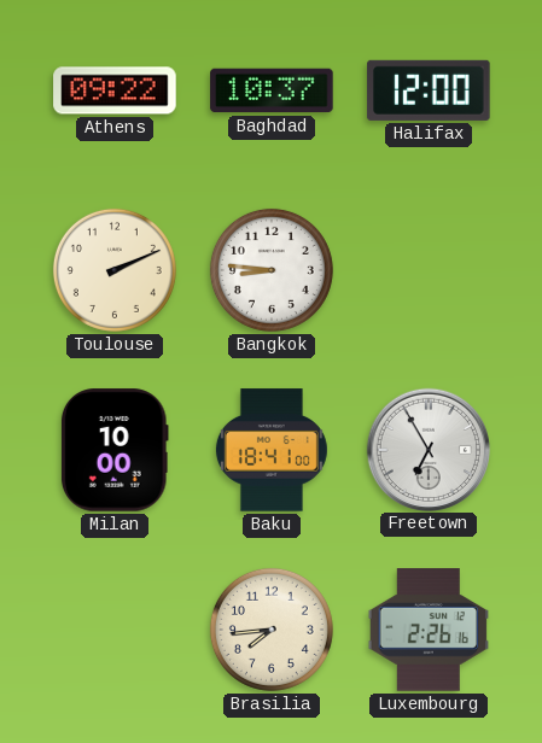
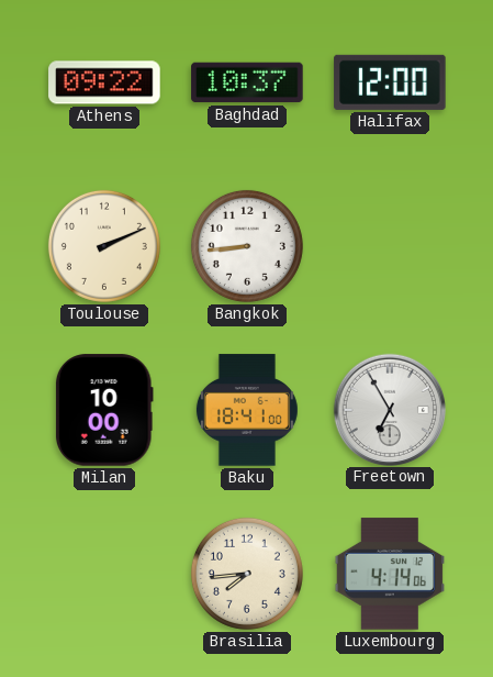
Bangkok: 8:46 -> 8:44 (247, 246)
Luxembourg: 2:26 -> 4:14 (390, 574)
